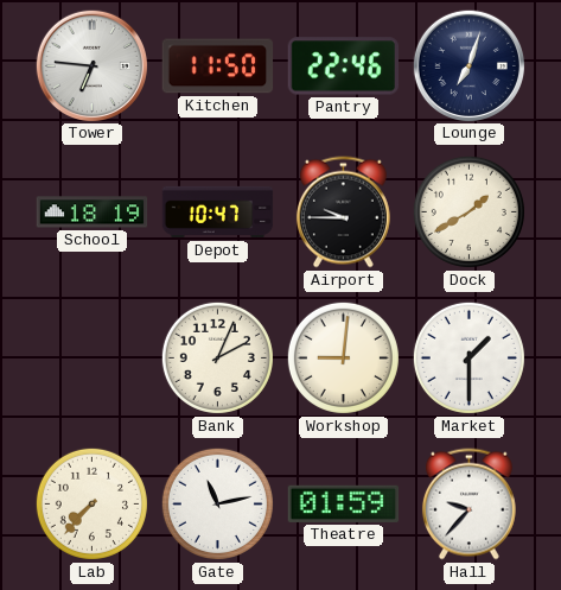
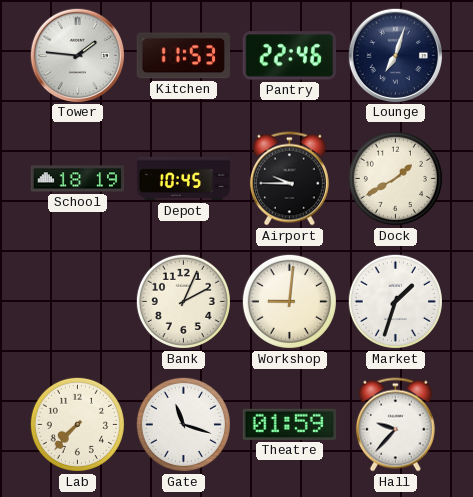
Tower: 6:46 -> 1:46 (77, 55)
Kitchen: 11:50 -> 11:53 (184, 56)
Depot: 10:47 -> 10:45 (184, 179)
Market: 1:30 -> 1:33 (395, 301)
Gate: 11:13 -> 11:18 (183, 424)
